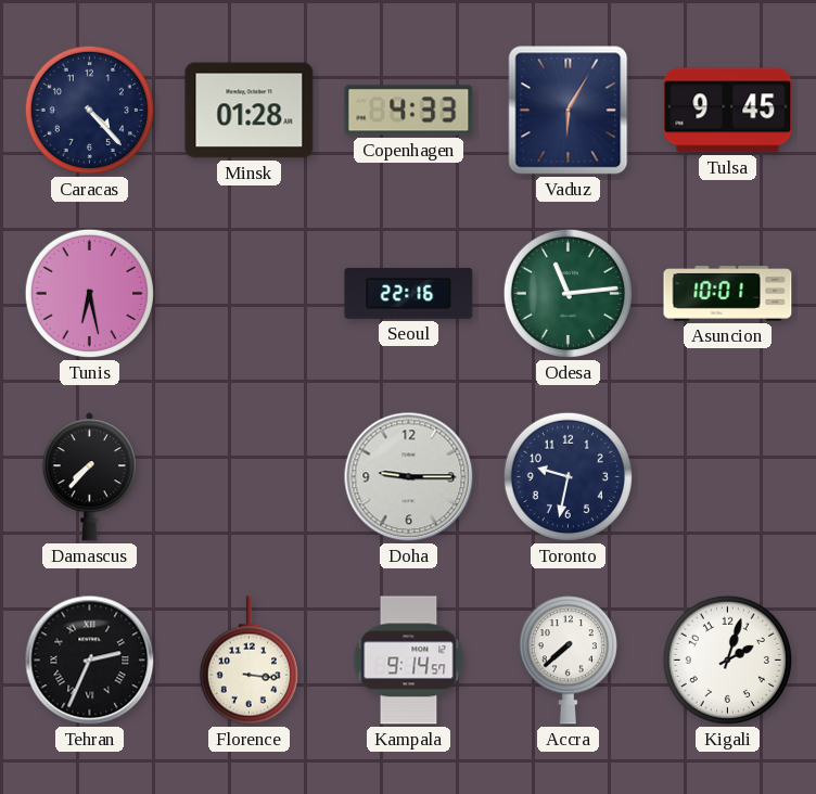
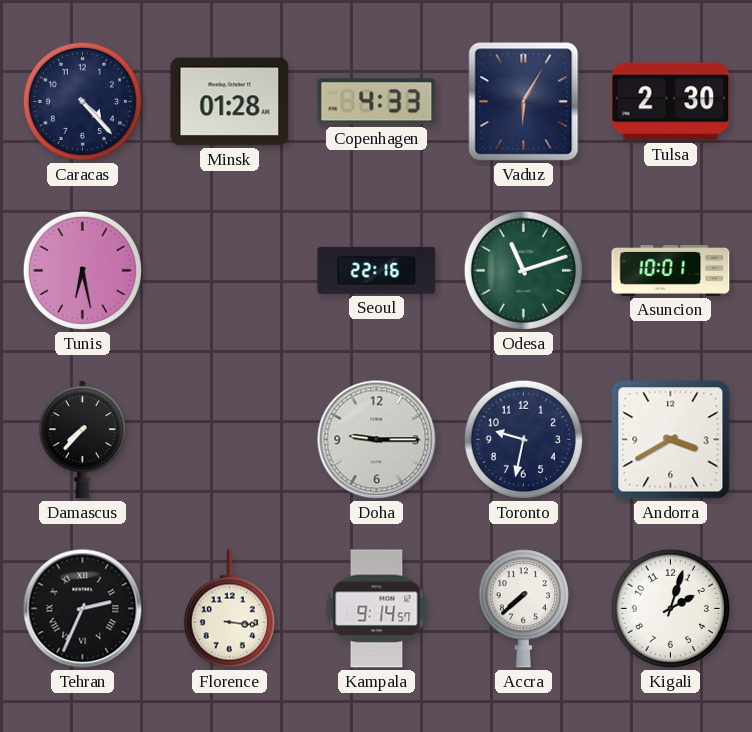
Tulsa: 9:45 -> 2:30 (671, 102)
Odesa: 11:14 -> 11:12 (523, 270)
Andorra: none -> 3:40 (671, 440)
